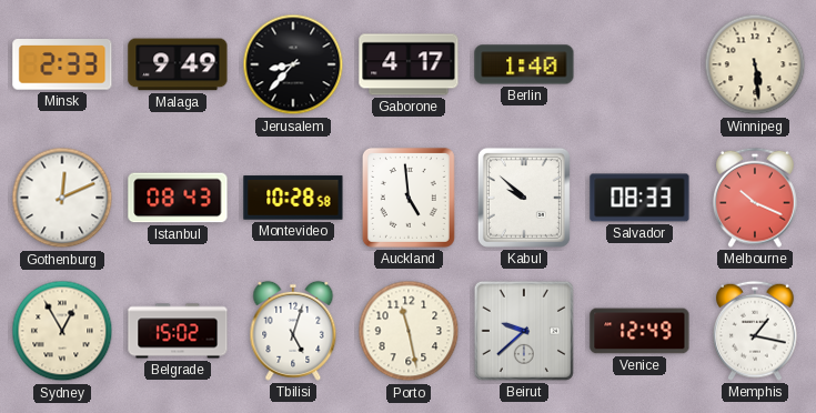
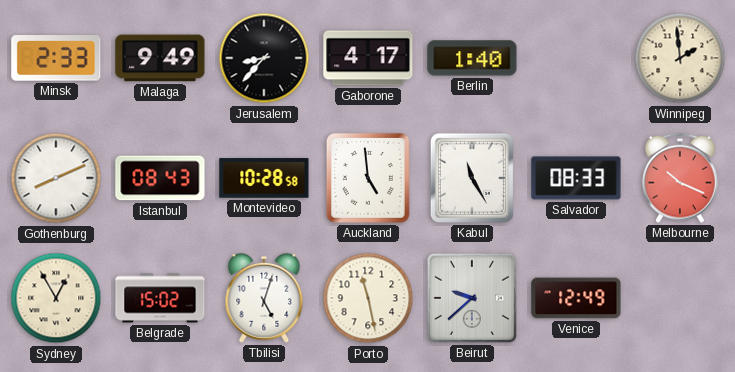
Winnipeg: 5:29 -> 1:59 (680, 58)
Gothenburg: 12:11 -> 8:11 (56, 178)
Kabul: 9:52 -> 11:25 (472, 178)
Memphis: 1:17 -> none (756, 331)
